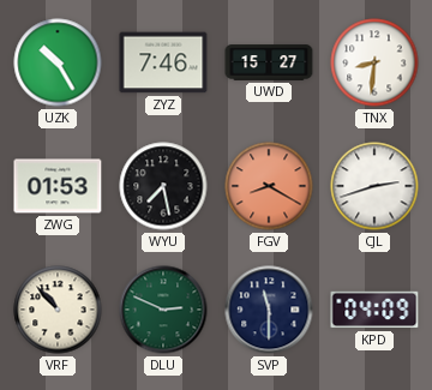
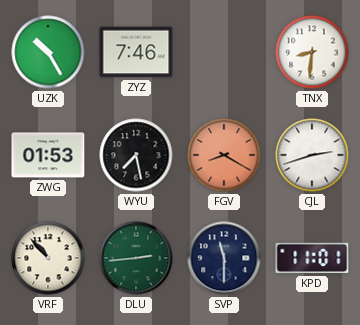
UWD: 15:27 -> none (269, 62)
DLU: 2:49 -> 2:44 (136, 258)
KPD: 04:09 -> 11:01 (312, 258)
